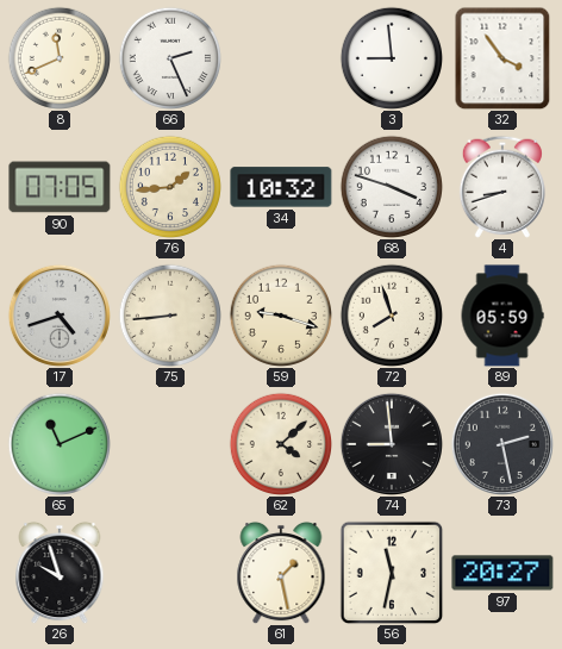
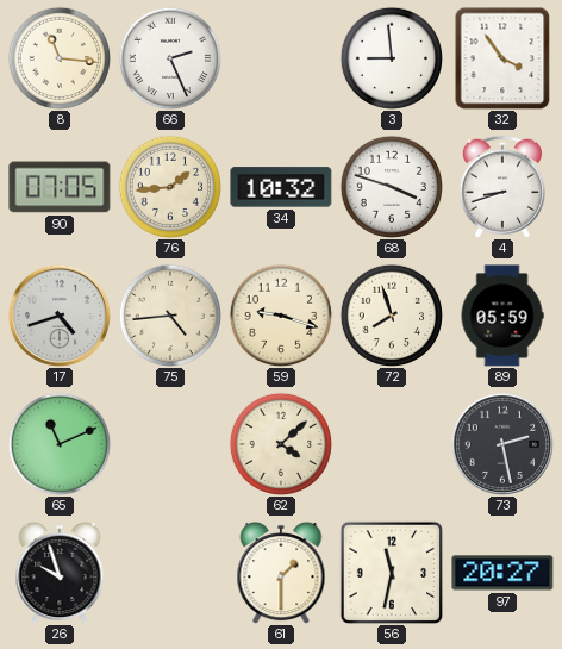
8: 11:41 -> 11:16 (58, 57)
75: 8:44 -> 4:44 (169, 314)
74: 8:59 -> none (392, 444)
61: 1:28 -> 1:30 (281, 573)
